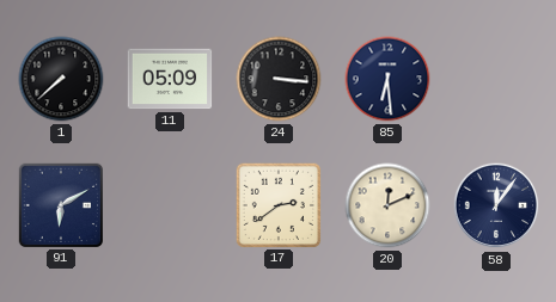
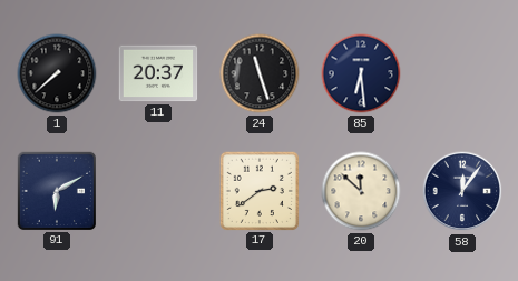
11: 05:09 -> 20:37 (158, 73)
24: 3:16 -> 11:27 (260, 73)
20: 12:11 -> 11:52 (361, 191)
